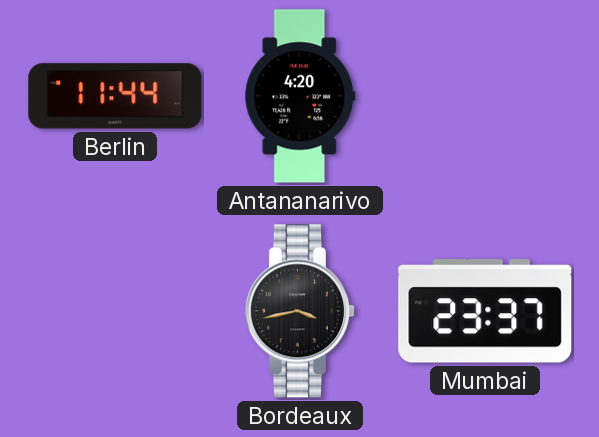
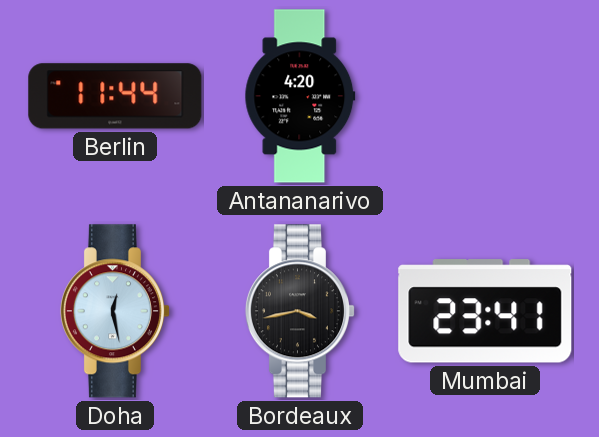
Doha: none -> 12:28 (114, 311)
Mumbai: 23:37 -> 23:41 (485, 311)
